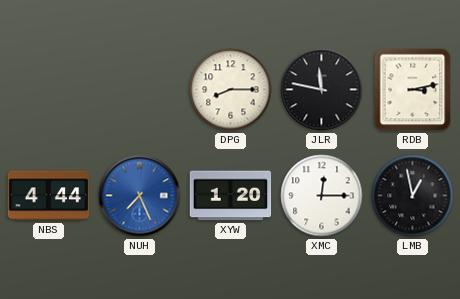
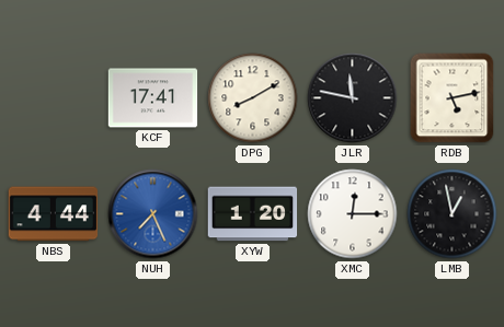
KCF: none -> 17:41 (153, 98)
DPG: 8:15 -> 8:10 (253, 98)
RDB: 3:13 -> 5:13 (453, 98)
